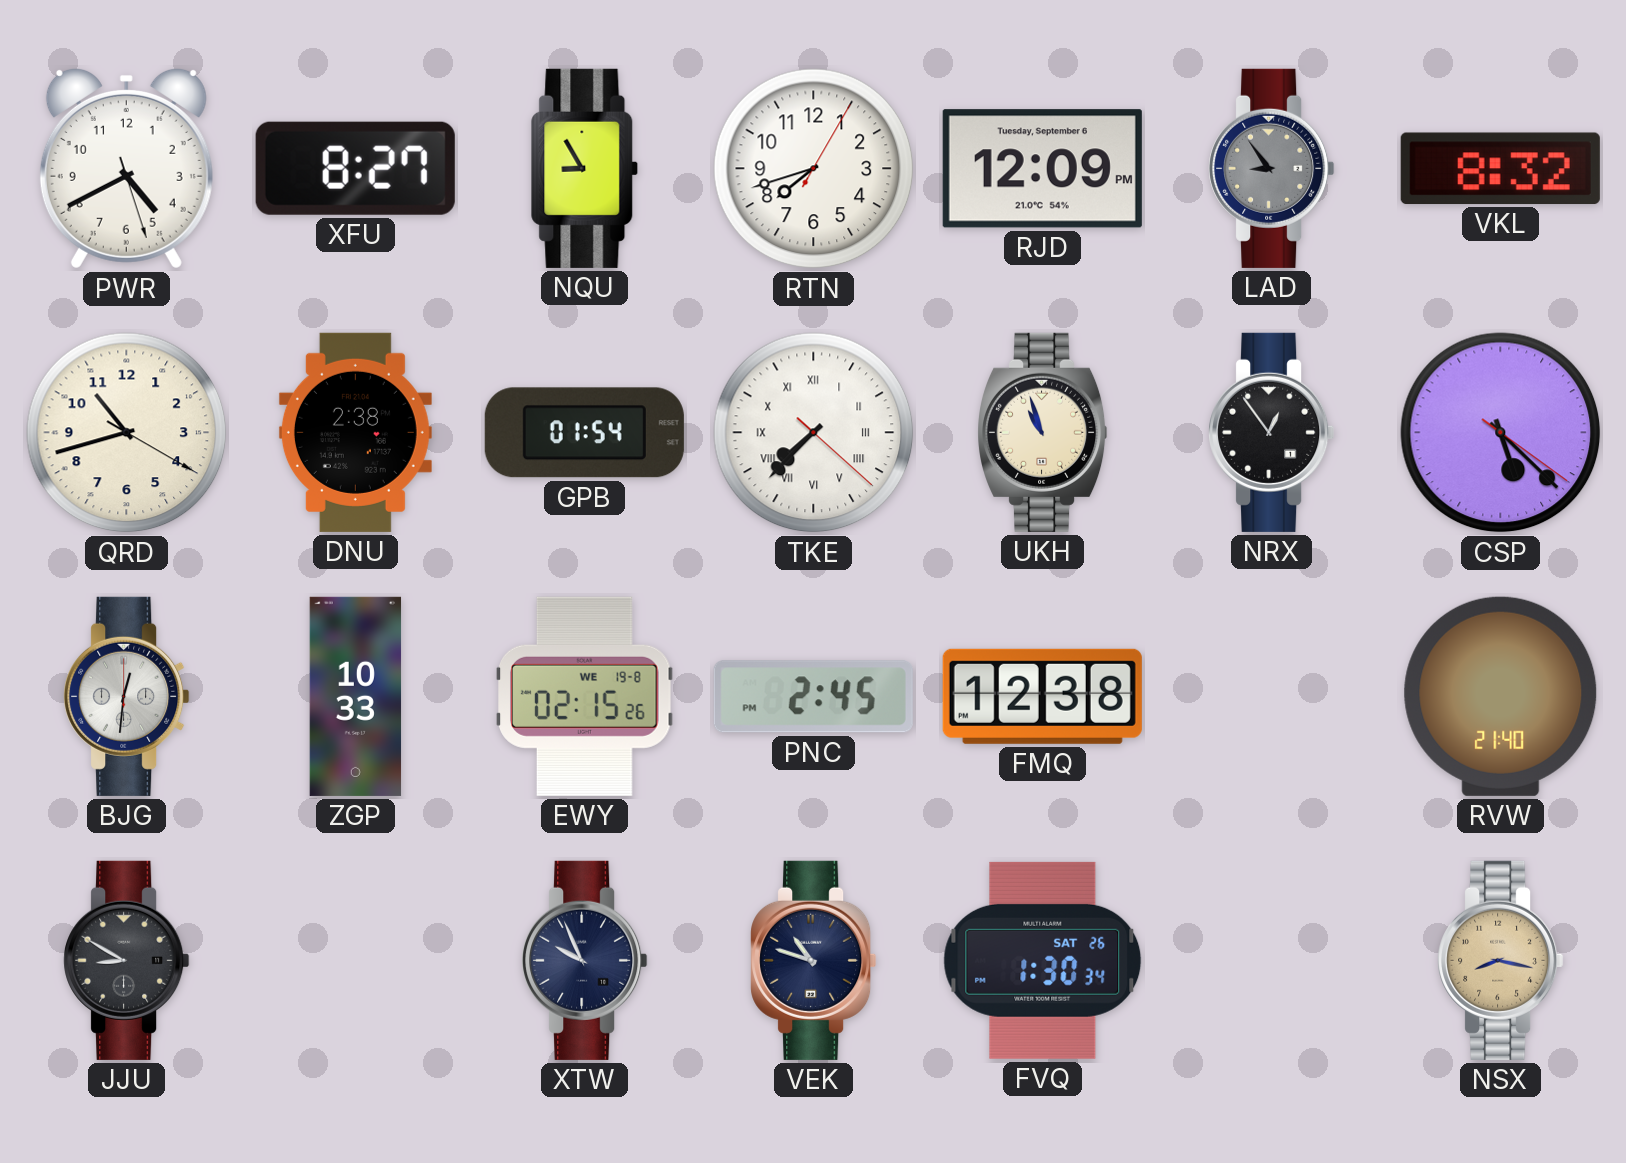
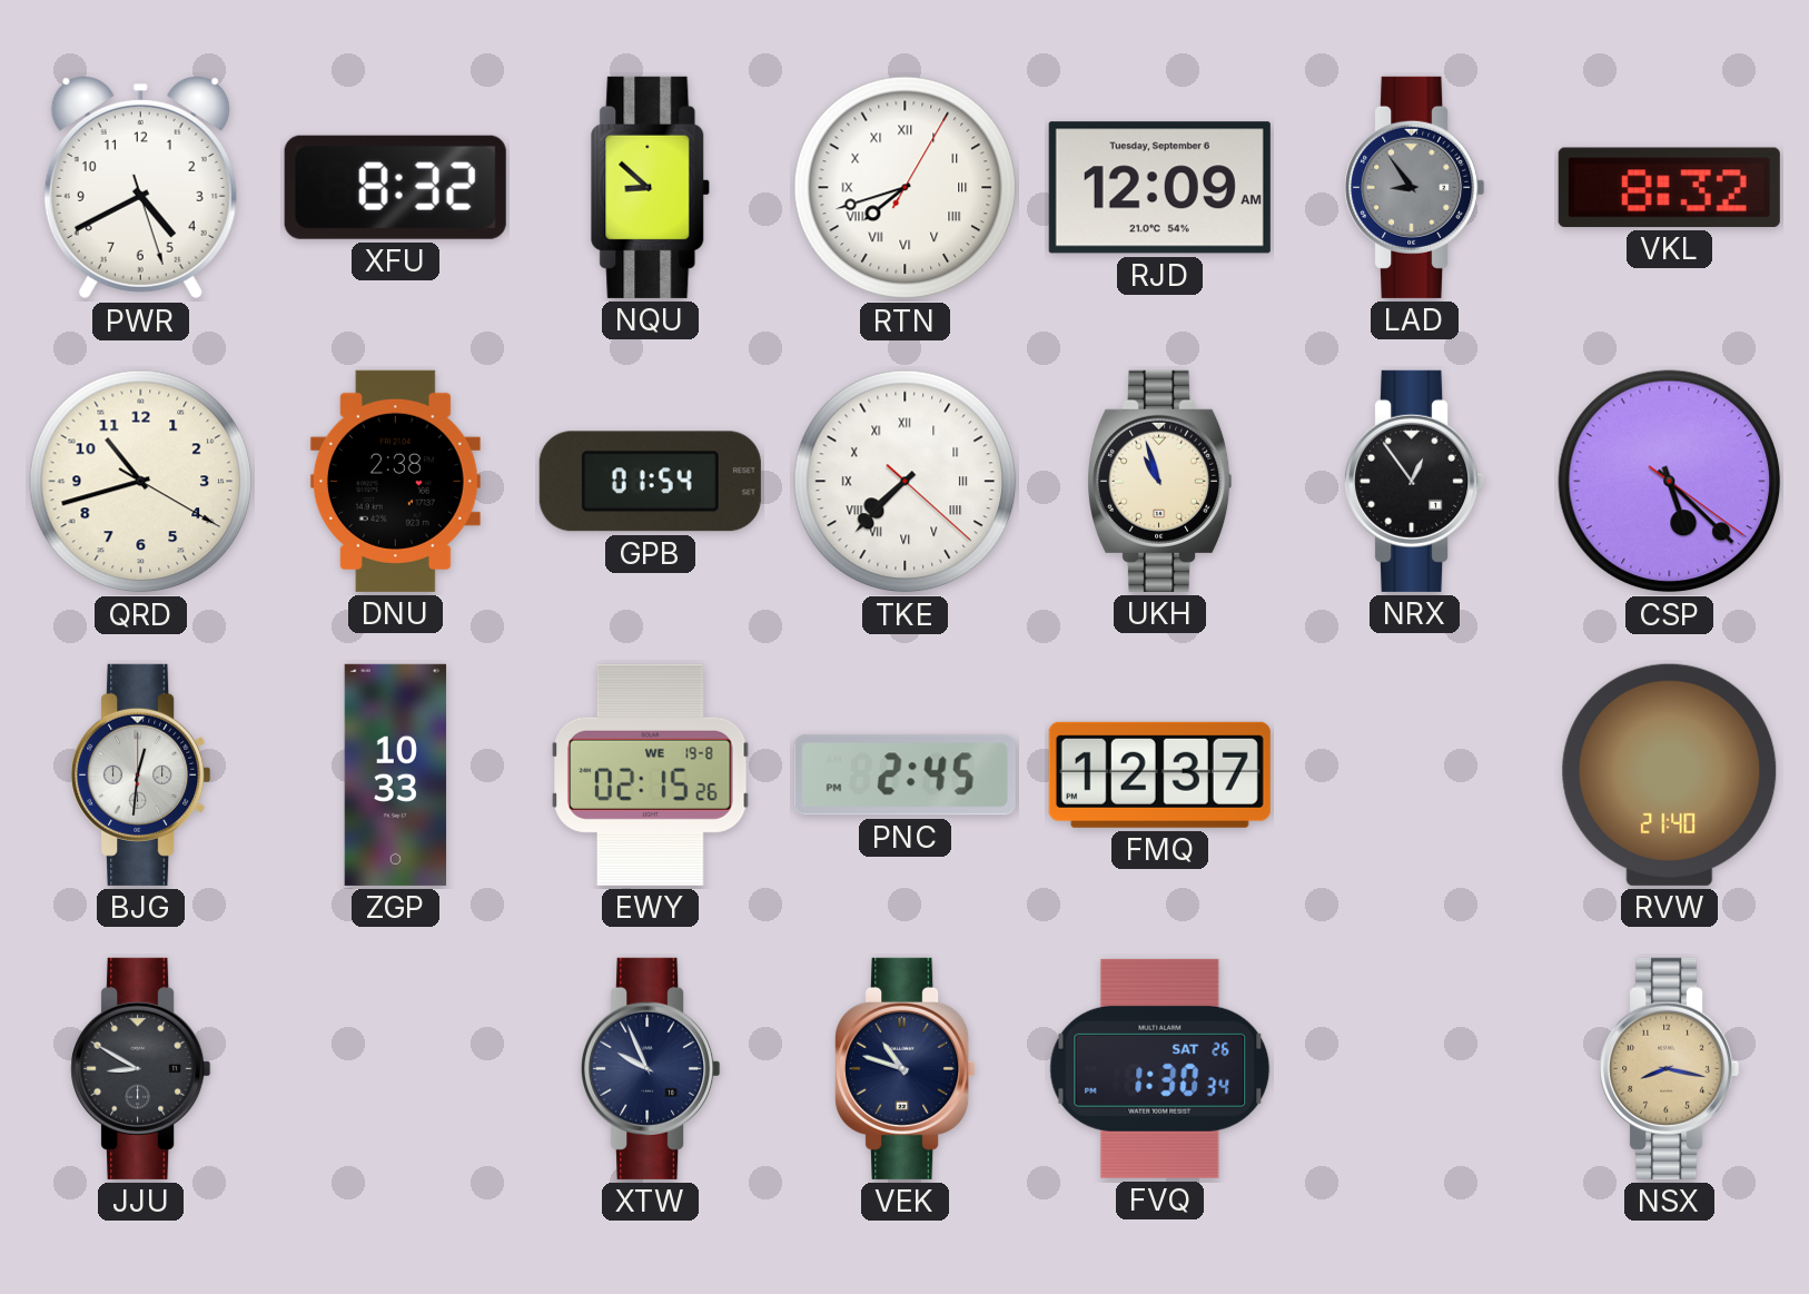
XFU: 8:27 -> 8:32 (395, 187)
NQU: 8:55 -> 8:52 (651, 187)
RTN numerals: Arabic -> Roman (906, 188)
RJD: 12:09 PM -> 12:09 AM (1159, 188)
FMQ: 12:38 -> 12:37 (1159, 774)
